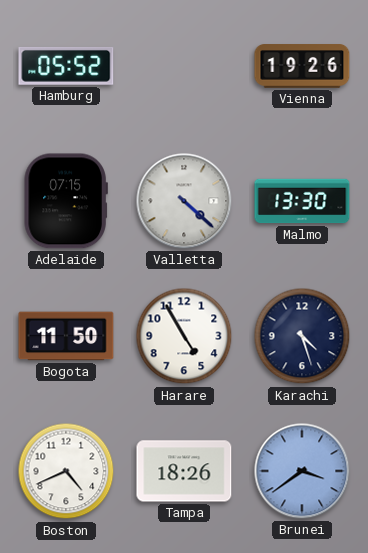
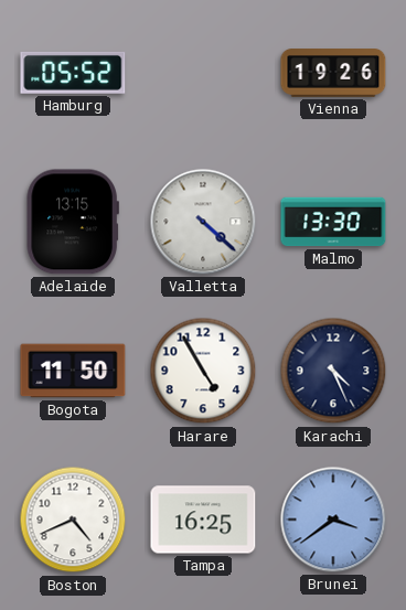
Adelaide: 07:15 -> 13:15 (73, 222)
Karachi: 4:27 -> 4:26 (333, 371)
Tampa: 18:26 -> 16:25 (203, 520)
